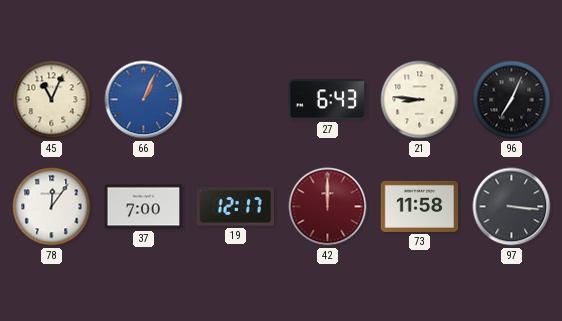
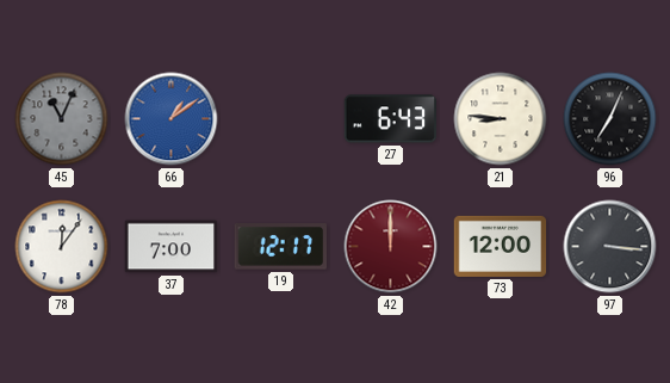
45 dial: cream -> grey (62, 119)
66: 1:04 -> 1:09 (172, 119)
73: 11:58 -> 12:00 (501, 246)
